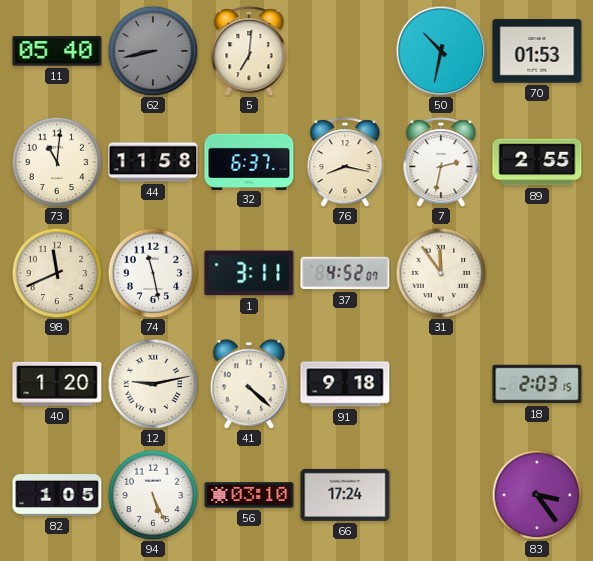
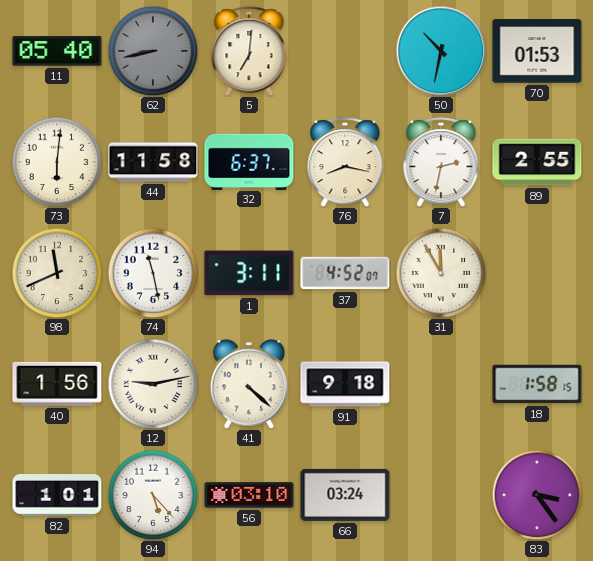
73: 11:01 -> 6:01 (57, 162)
31: 11:54 -> 11:55 (441, 273)
40: 1:20 -> 1:56 (57, 384)
18: 2:03 -> 1:58 (537, 384)
82: 1:05 -> 1:01 (57, 496)
94: 5:26 -> 5:23 (153, 495)
66: 17:24 -> 03:24 (345, 495)
